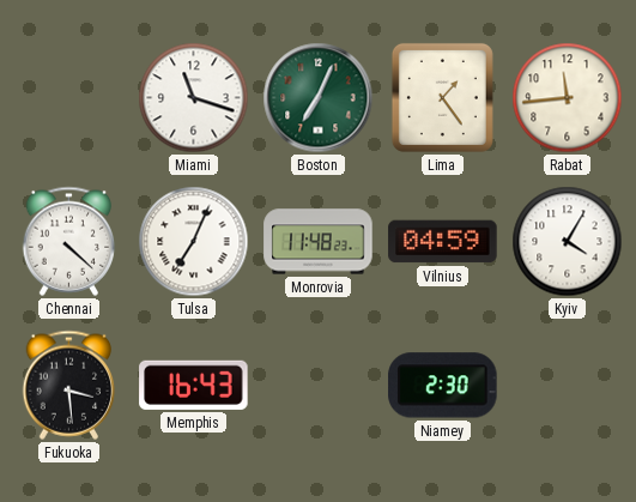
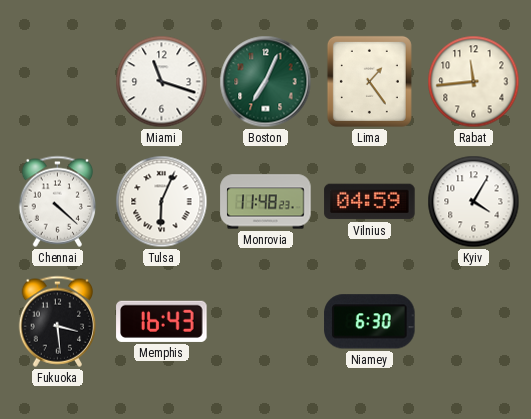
Tulsa: 7:04 -> 6:04 (162, 202)
Niamey: 2:30 -> 6:30 (370, 322)
